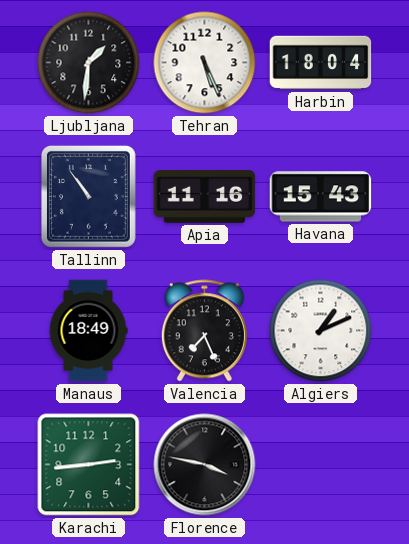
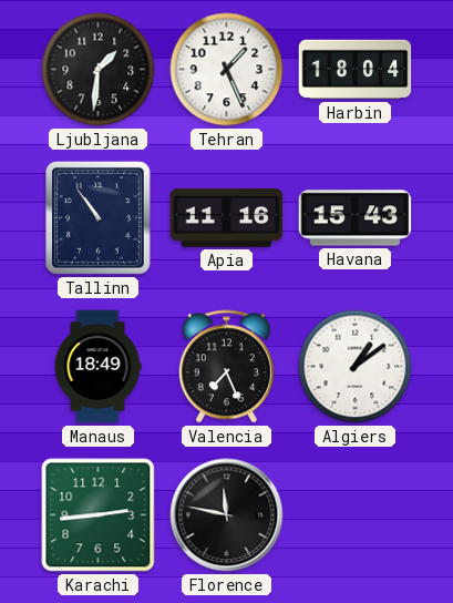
Tehran: 5:26 -> 1:26 (227, 70)
Algiers: 1:11 -> 1:09 (356, 367)
Florence: 3:47 -> 11:47 (227, 515)
